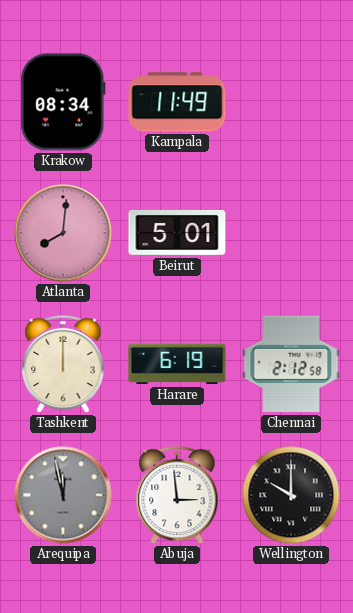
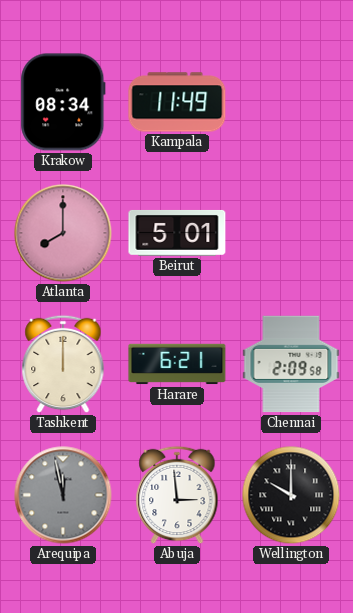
Atlanta: 8:01 -> 8:00 (63, 233)
Harare: 6:19 -> 6:21 (177, 364)
Chennai: 2:12 -> 2:09 (291, 364)
